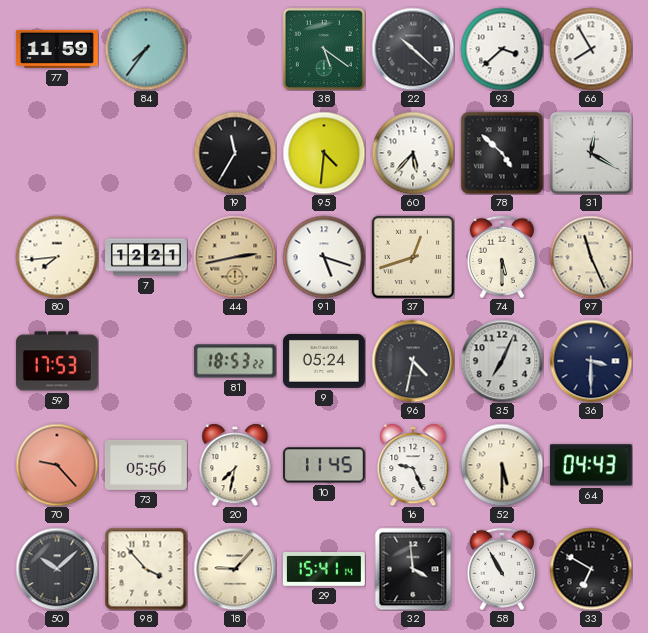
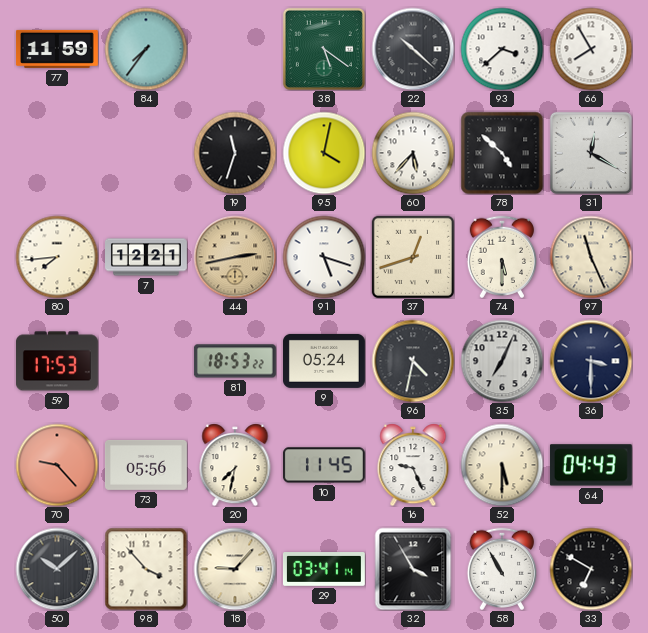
19: 11:35 -> 11:33 (235, 153)
95: 4:31 -> 4:02 (324, 153)
29: 15:41 -> 03:41 (324, 570)
32: 3:59 -> 3:55 (413, 569)
